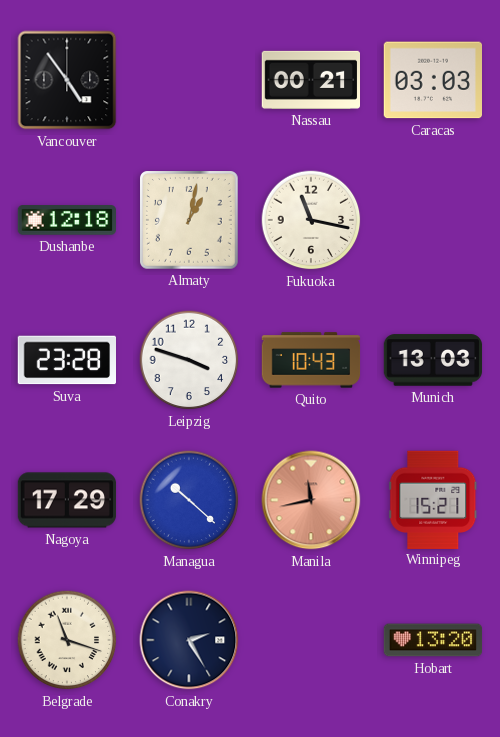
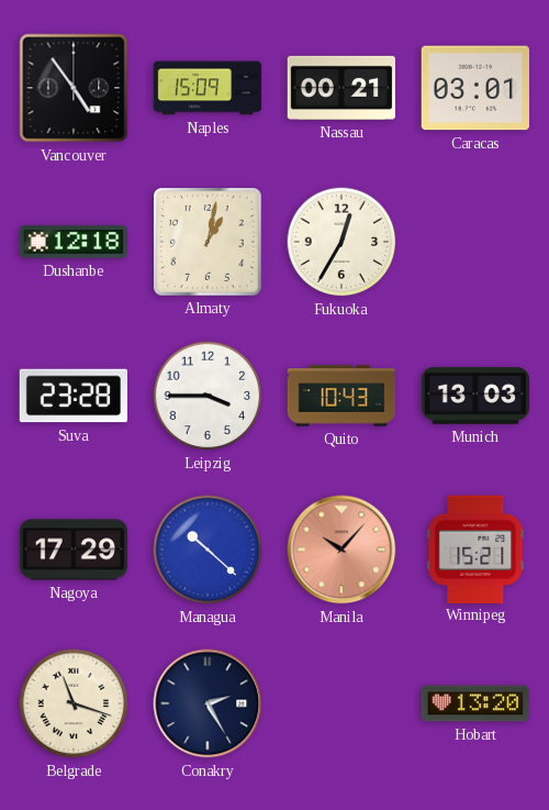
Naples: none -> 15:09 (208, 88)
Caracas: 03:03 -> 03:01 (474, 88)
Fukuoka: 11:17 -> 12:35 (341, 242)
Leipzig: 3:48 -> 3:45 (208, 396)
Manila: 11:43 -> 10:07 (341, 550)
